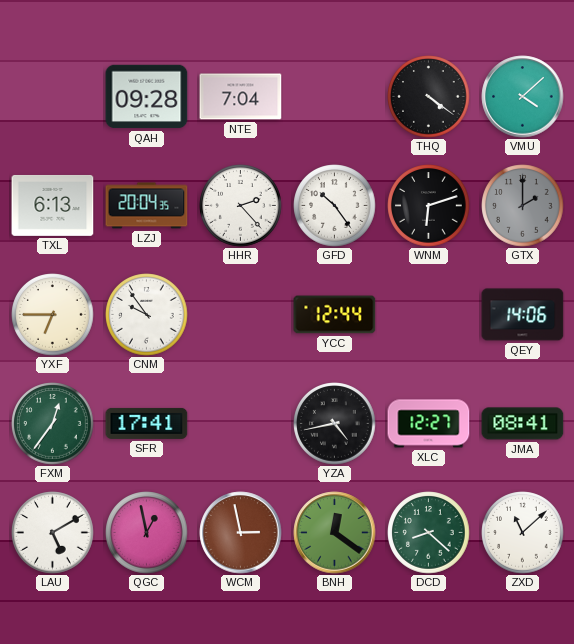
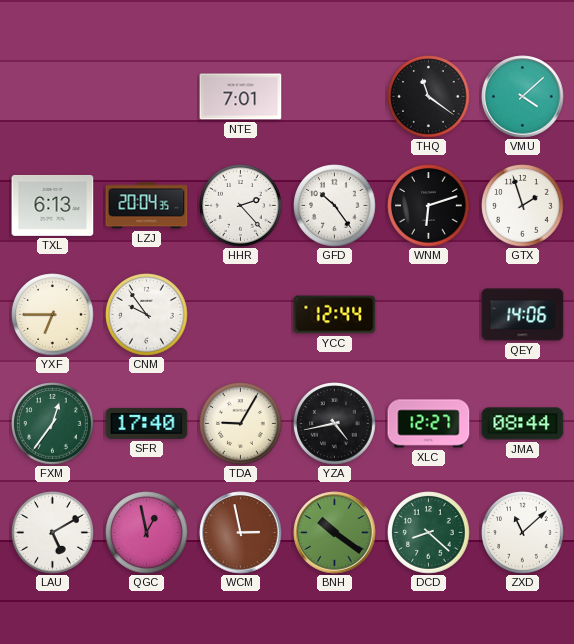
QAH: 09:28 -> none (147, 97)
NTE: 7:04 -> 7:01 (241, 97)
THQ: 4:21 -> 11:21 (429, 97)
GTX: 2:00 -> 1:57 (523, 206)
GTX dial: grey -> white (523, 206)
SFR: 17:41 -> 17:40 (147, 423)
TDA: none -> 9:05 (241, 424)
JMA: 08:41 -> 08:44 (523, 424)
BNH: 12:21 -> 10:21 (335, 533)
